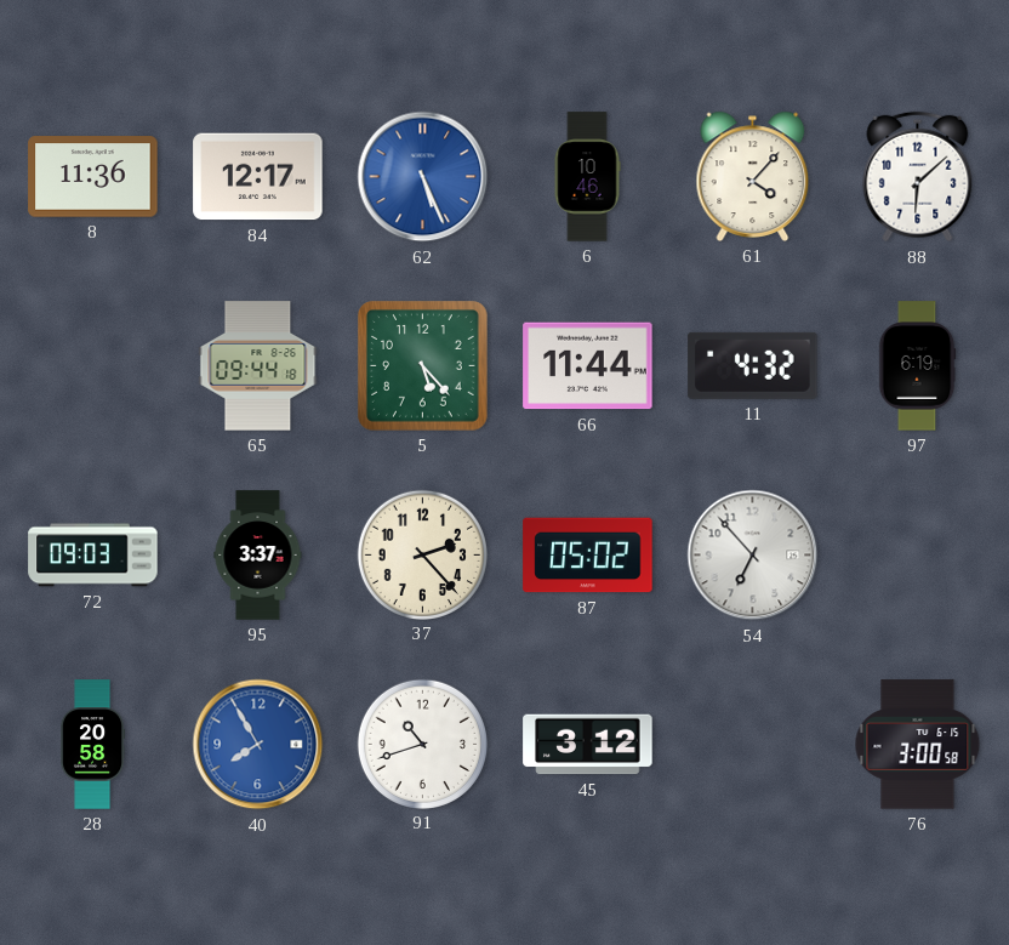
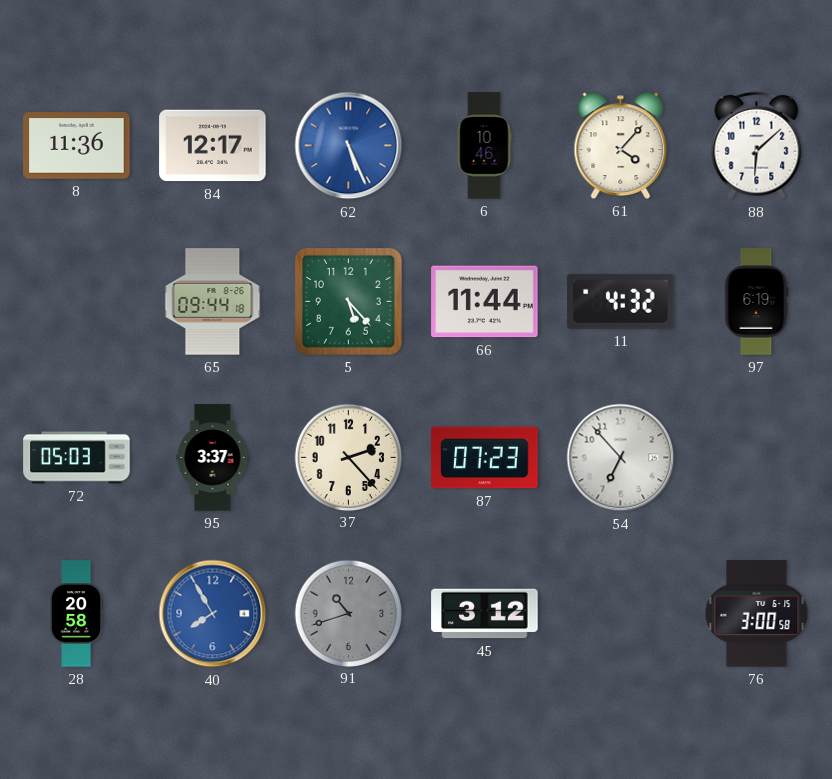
72: 09:03 -> 05:03 (77, 458)
87: 05:02 -> 07:23 (485, 458)
91 dial: white -> grey (348, 613)
